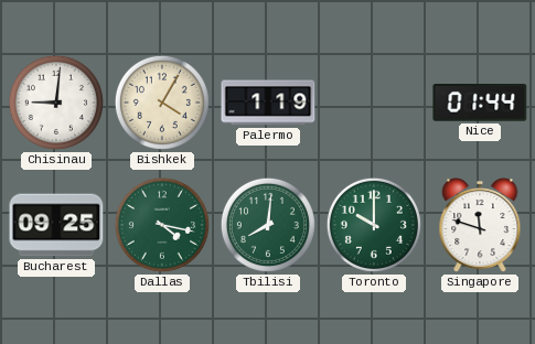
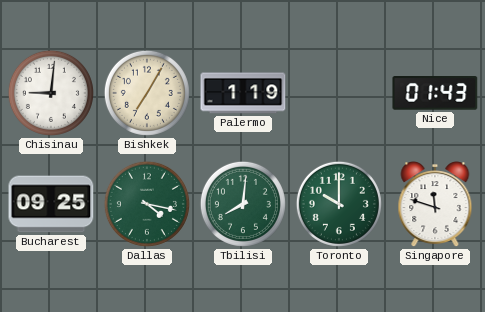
Bishkek: 4:05 -> 7:05 (147, 93)
Nice: 01:44 -> 01:43 (435, 93)
